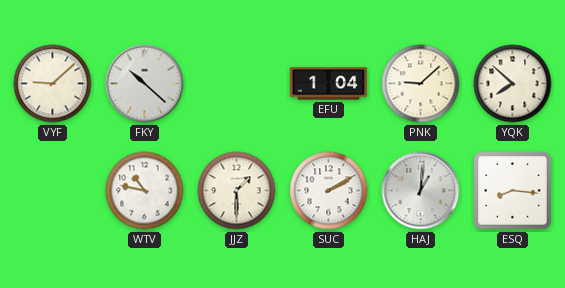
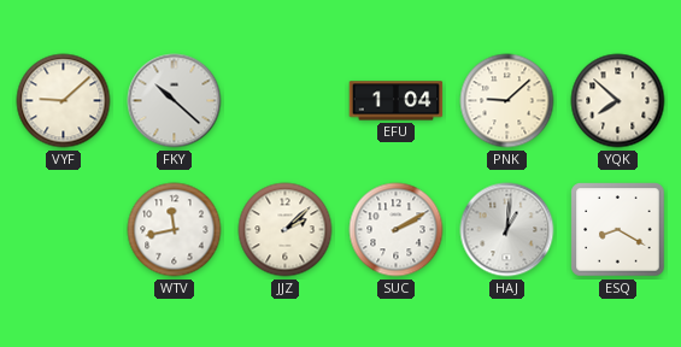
WTV: 10:47 -> 11:43 (175, 230)
JJZ: 1:30 -> 2:08 (286, 230)
ESQ: 8:16 -> 8:20 (618, 230)
